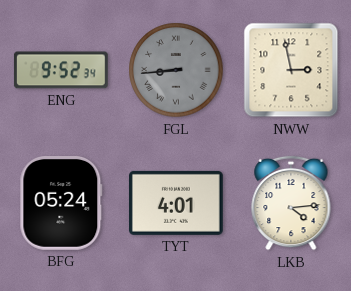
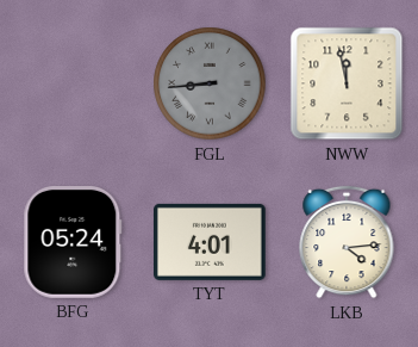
ENG: 9:52 -> none (61, 70)
NWW: 2:58 -> 11:58 (347, 83)
